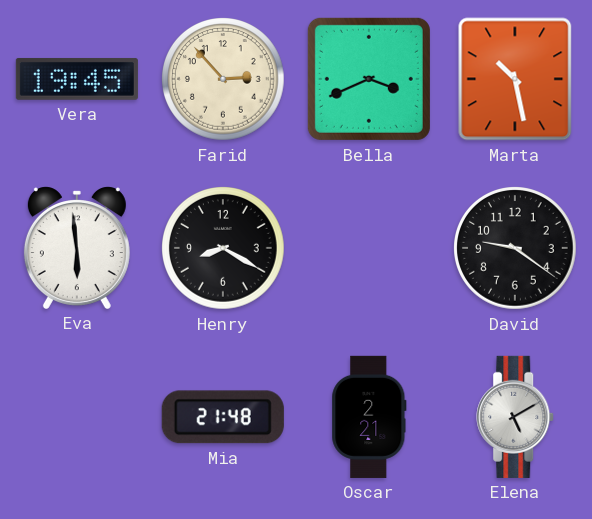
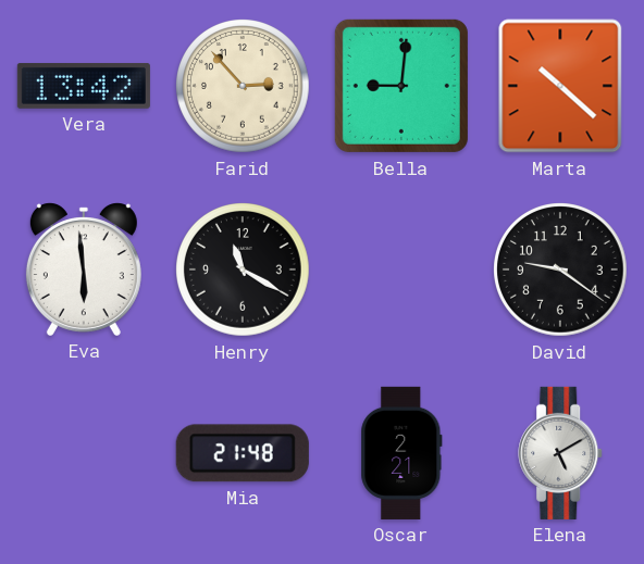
Vera: 19:45 -> 13:42 (84, 86)
Bella: 3:41 -> 9:01 (401, 86)
Marta: 10:28 -> 10:22 (560, 86)
Henry: 8:20 -> 11:20 (244, 271)
